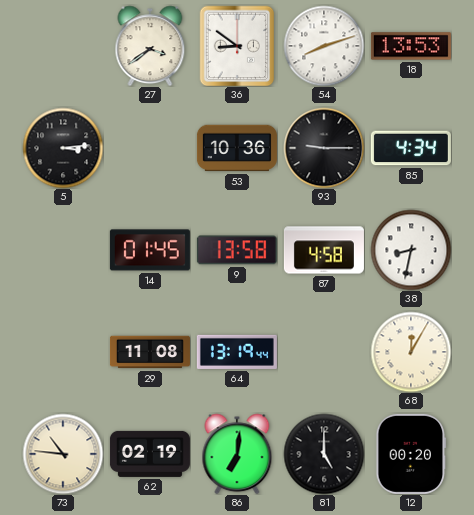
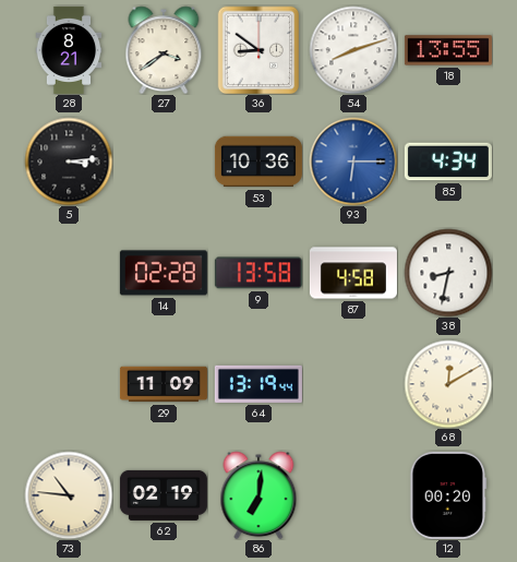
28: none -> 8:21 (69, 50)
18: 13:53 -> 13:55 (448, 50)
93: 9:15 -> 6:15 (353, 162)
93 dial: black -> blue (353, 162)
14: 01:45 -> 02:28 (164, 273)
29: 11:08 -> 11:09 (164, 384)
68: 12:05 -> 12:10 (448, 384)
81: 5:00 -> none (324, 454)
